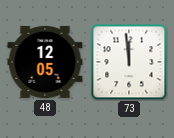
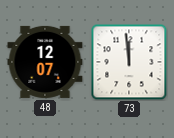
48: 12:05 -> 12:07 (45, 62)
